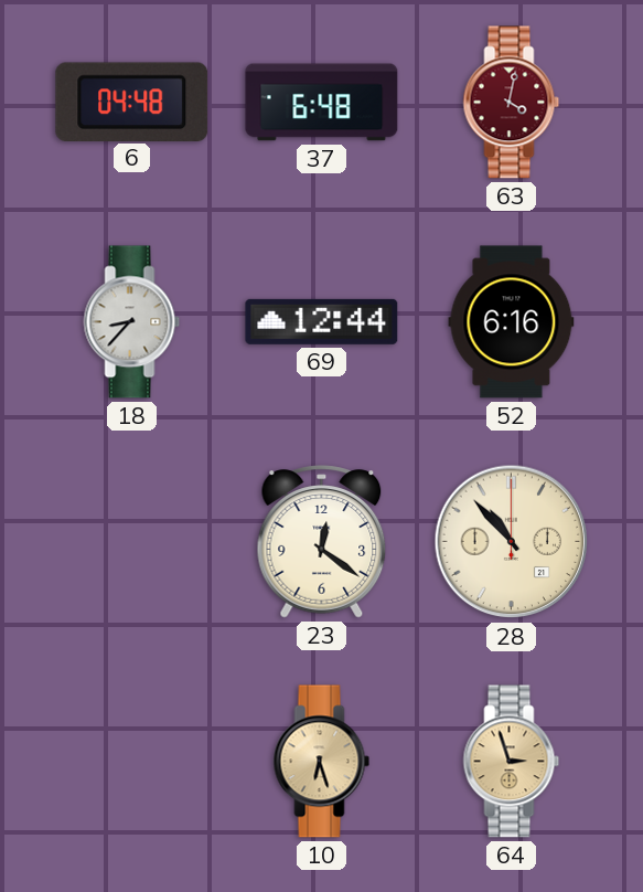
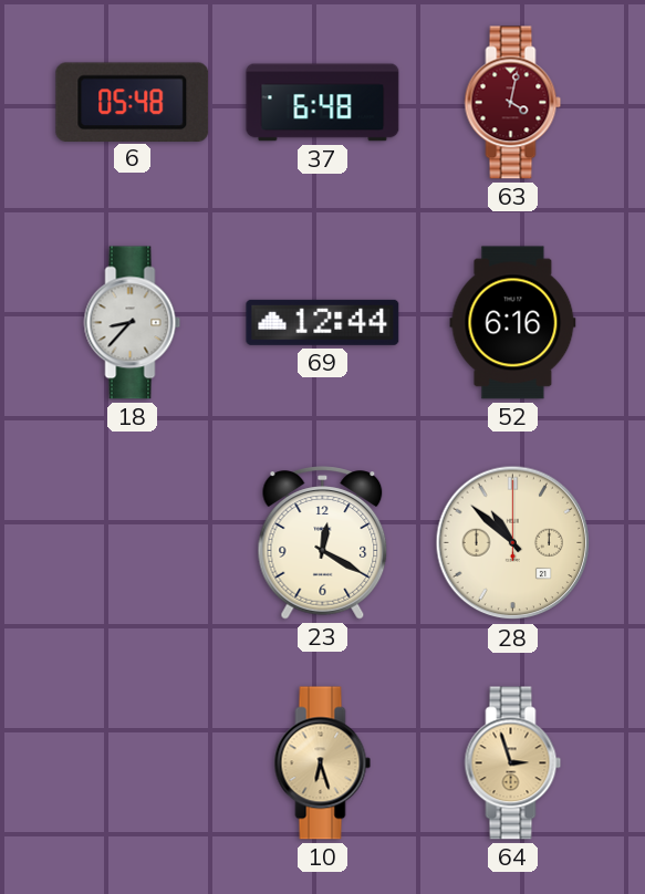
6: 04:48 -> 05:48 (133, 102)
23: 12:21 -> 12:20 (323, 543)
28: 10:53 -> 10:52 (513, 543)
